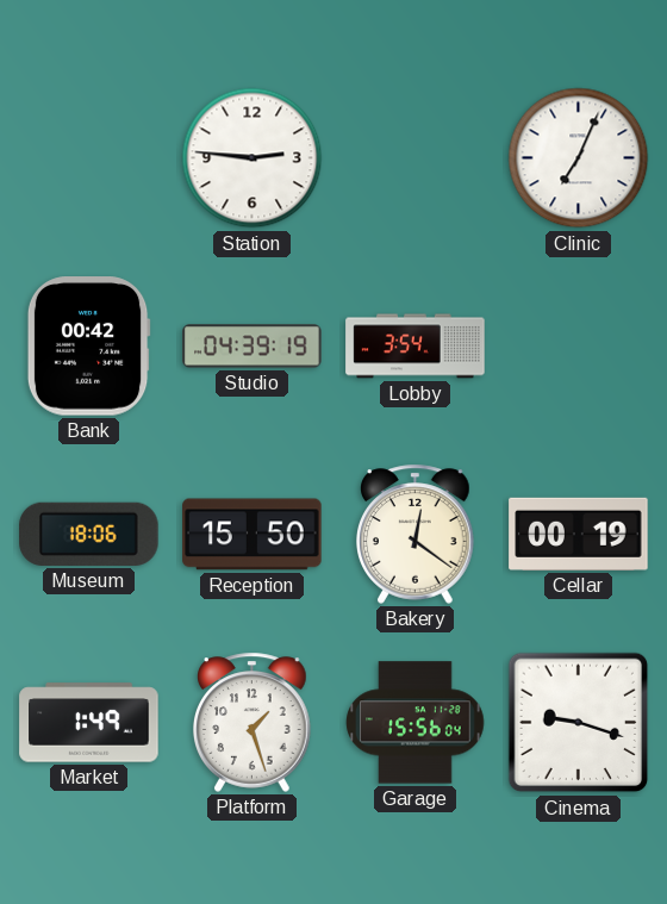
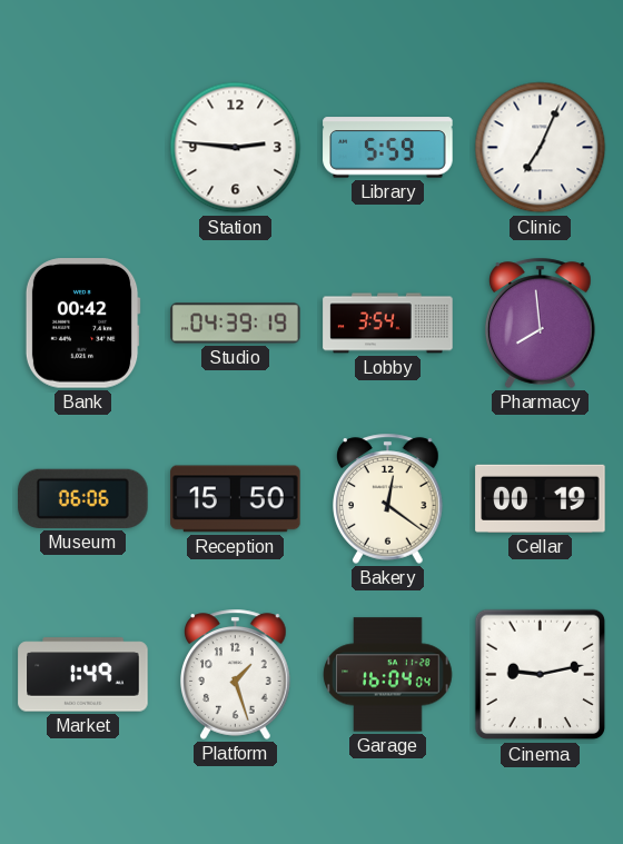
Library: none -> 5:59 (388, 148)
Pharmacy: none -> 7:59 (541, 322)
Museum: 18:06 -> 06:06 (83, 498)
Garage: 15:56 -> 16:04 (388, 675)
Cinema: 9:18 -> 9:13 (541, 675)
